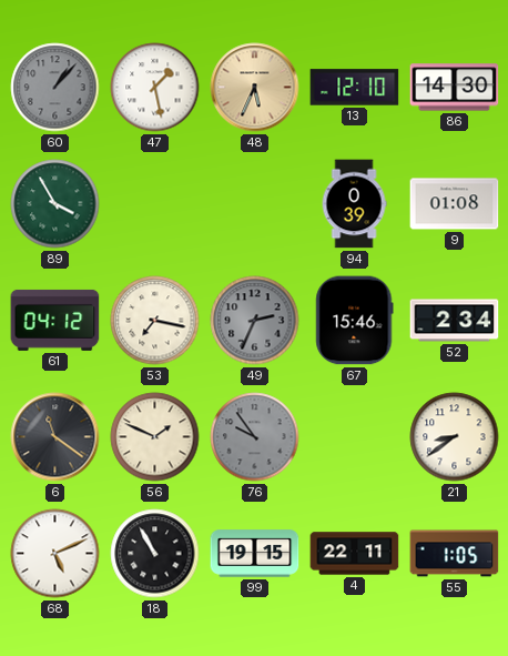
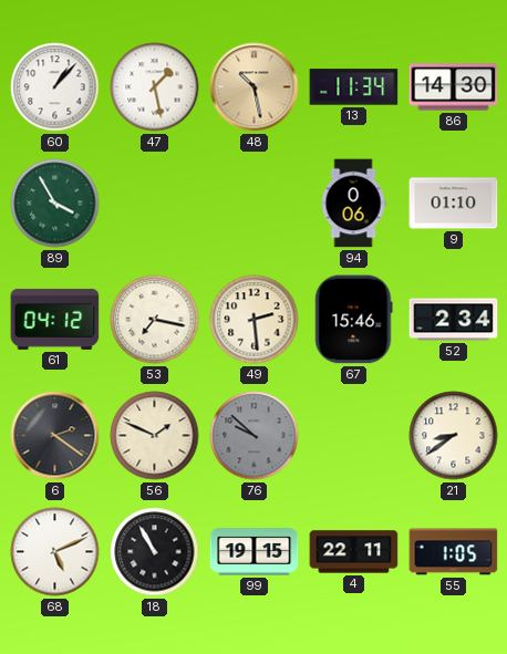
60 dial: grey -> white (55, 87)
48: 5:34 -> 10:28 (255, 87)
13: 12:10 -> 11:34 (354, 87)
94: 0:39 -> 0:06 (353, 204)
9: 01:08 -> 01:10 (454, 204)
49: 2:34 -> 2:29 (255, 320)
49 dial: grey -> cream (255, 320)
6: 11:21 -> 2:21 (55, 436)
76: 9:54 -> 9:52 (255, 436)
